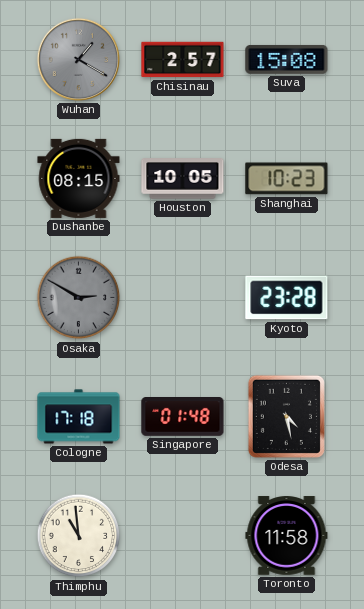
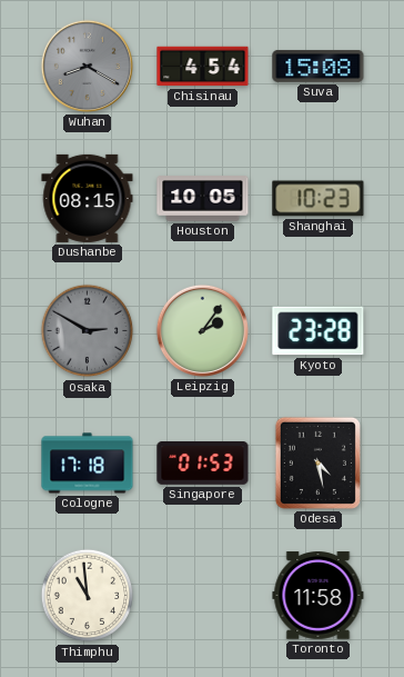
Wuhan: 1:20 -> 8:20 (87, 66)
Chisinau: 2:57 -> 4:54 (203, 67)
Leipzig: none -> 2:06 (202, 330)
Singapore: 01:48 -> 01:53 (203, 464)
